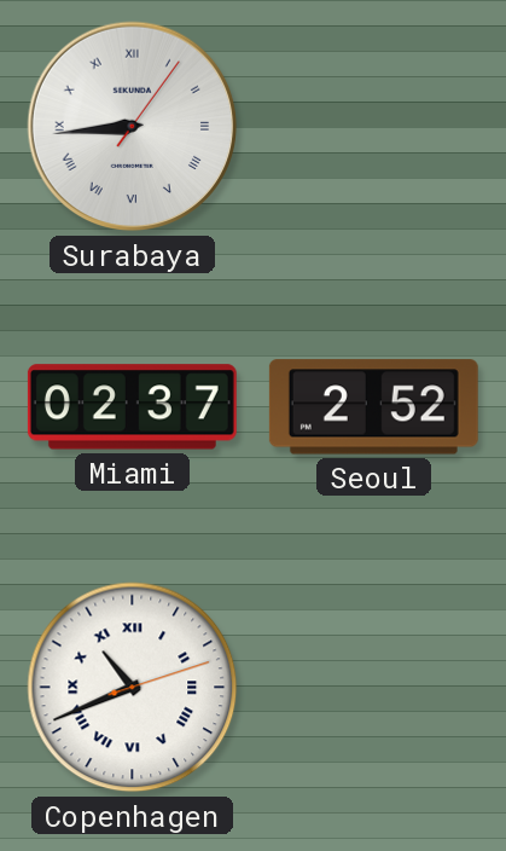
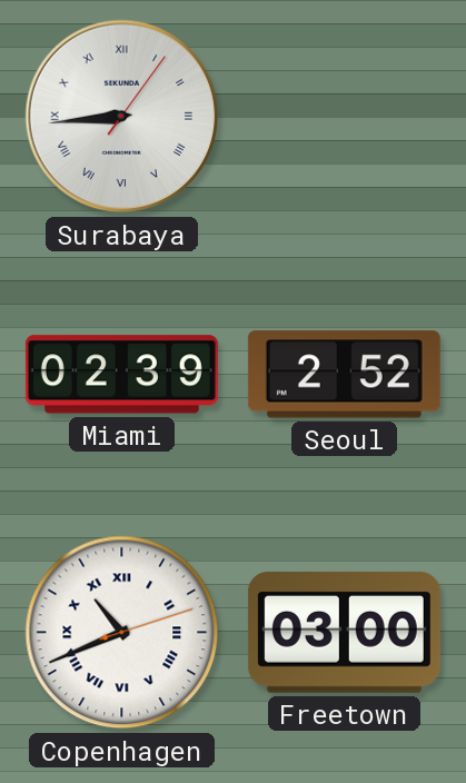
Miami: 02:37 -> 02:39 (121, 375)
Freetown: none -> 03:00 (344, 632)
